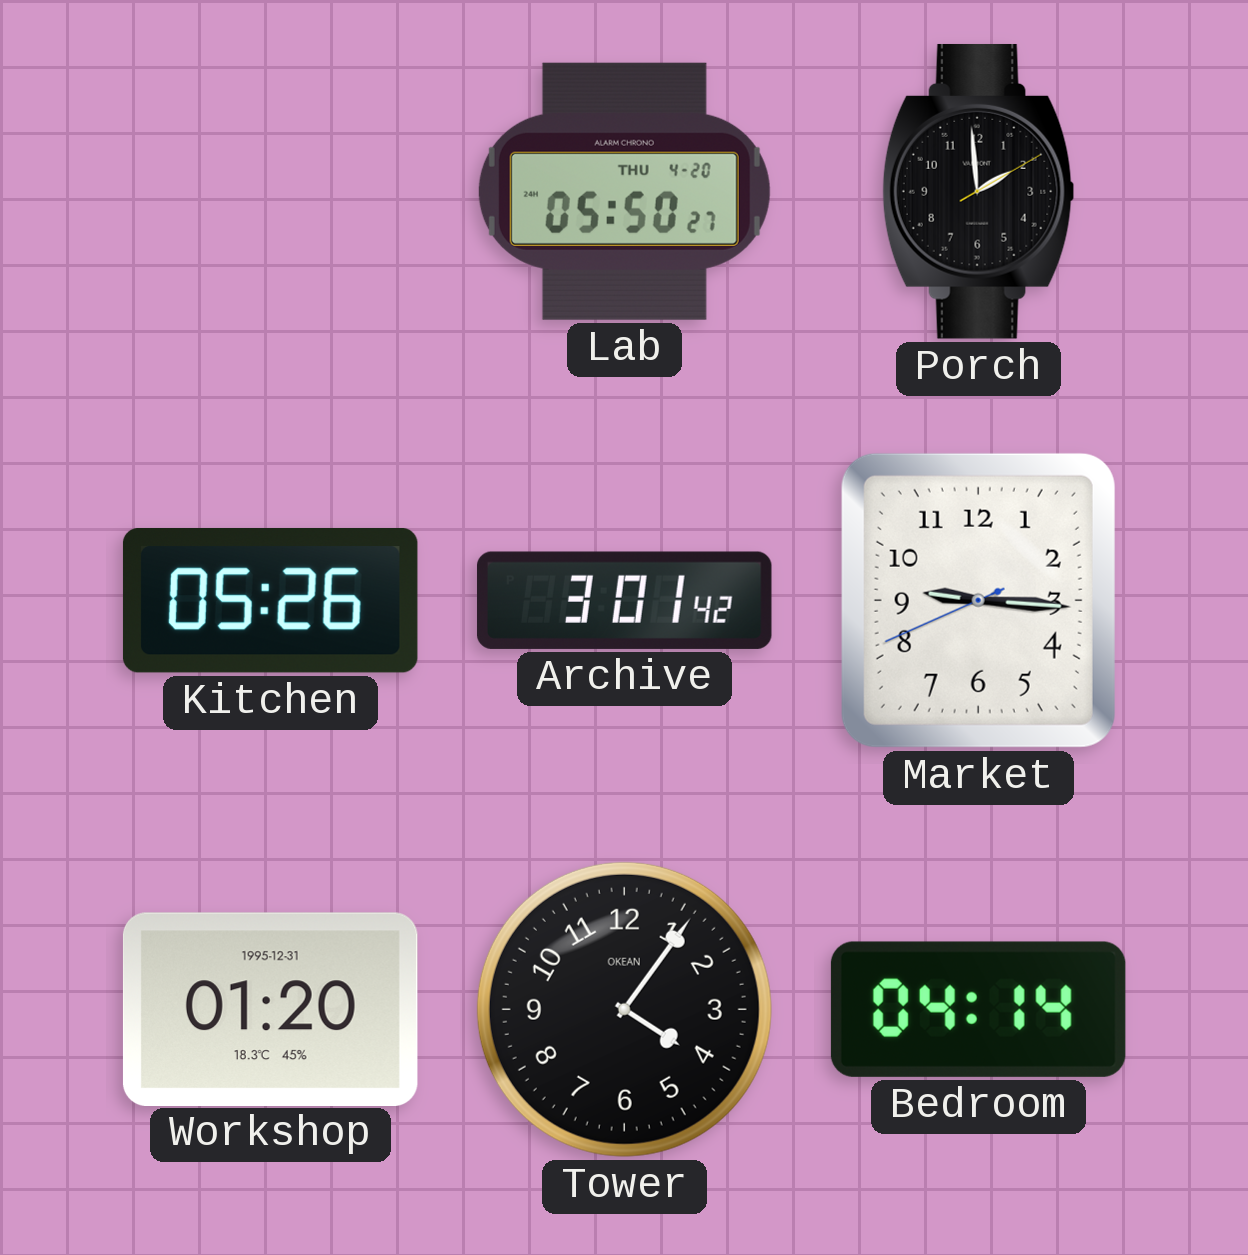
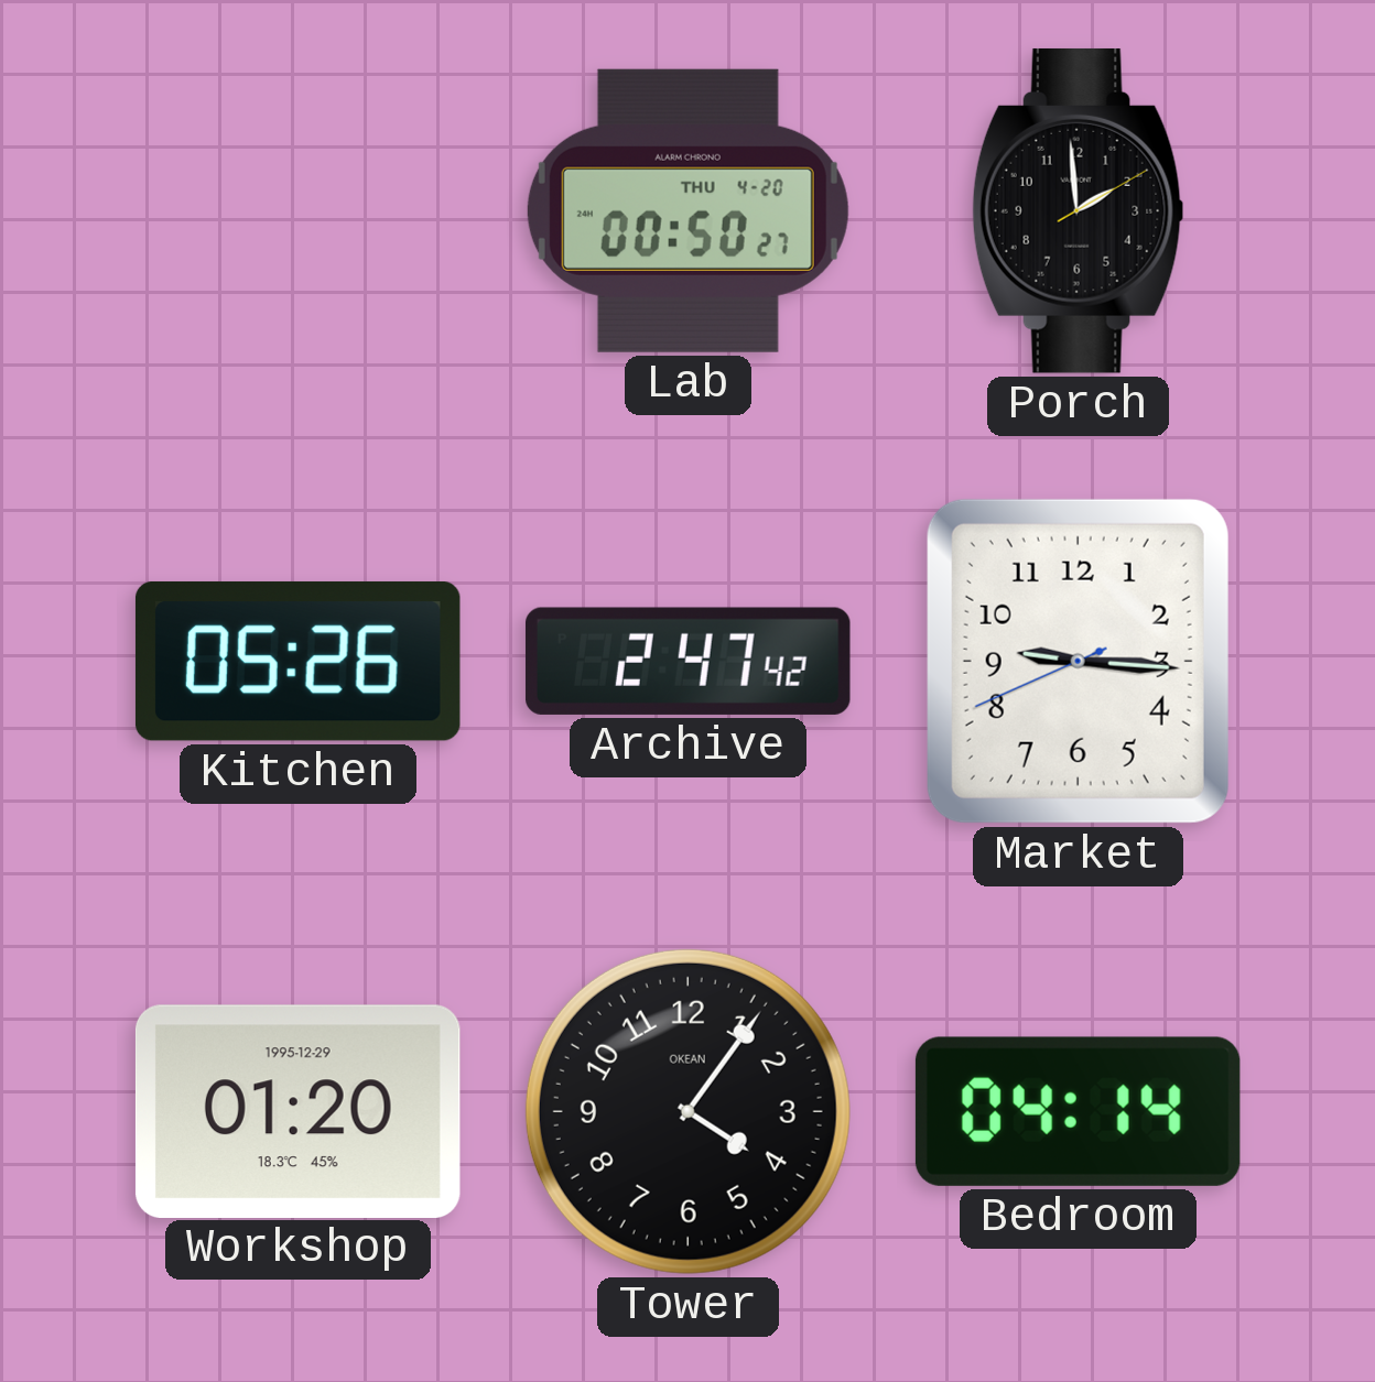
Lab: 05:50 -> 00:50 (687, 210)
Archive: 3:01 -> 2:47 (687, 661)
Workshop date: 1995-12-31 -> 1995-12-29 (297, 1111)
